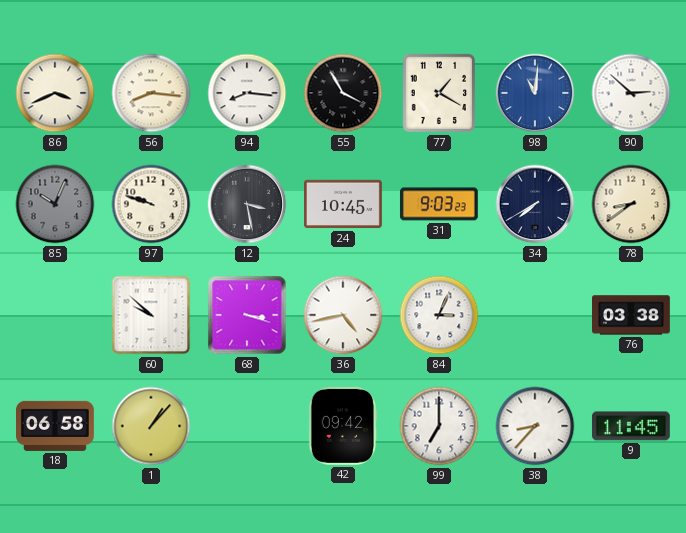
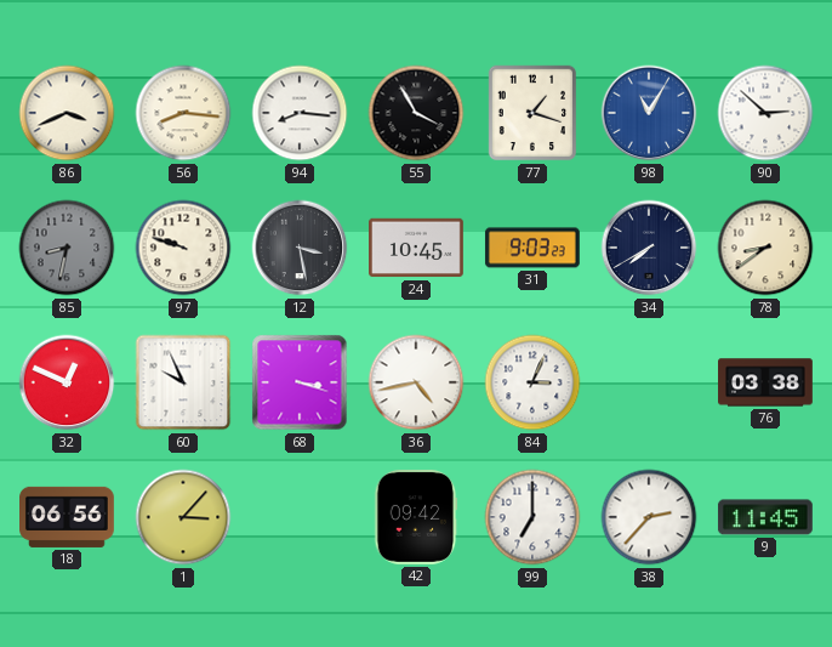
77: 1:20 -> 1:18 (531, 113)
98: 11:01 -> 11:05 (649, 113)
85: 10:04 -> 8:32 (67, 248)
32: none -> 12:49 (67, 382)
60: 9:52 -> 9:56 (183, 382)
18: 06:58 -> 06:56 (68, 517)
1: 1:07 -> 3:07 (183, 517)
38: 8:37 -> 2:37 (649, 517)
